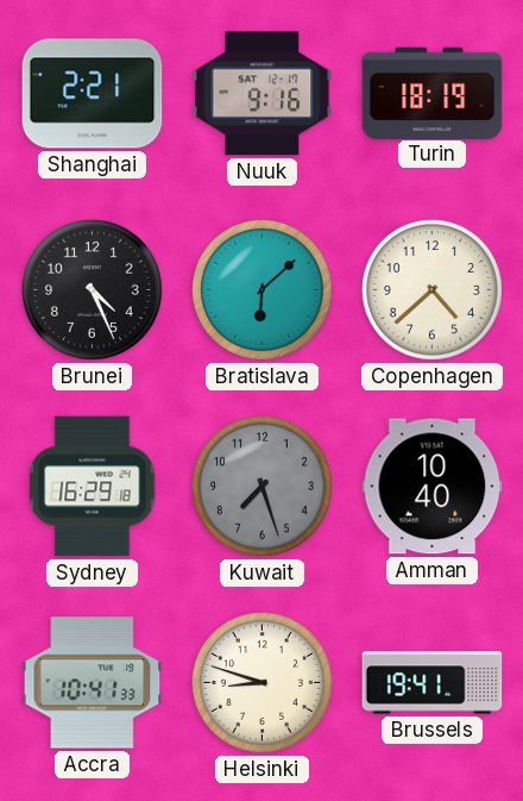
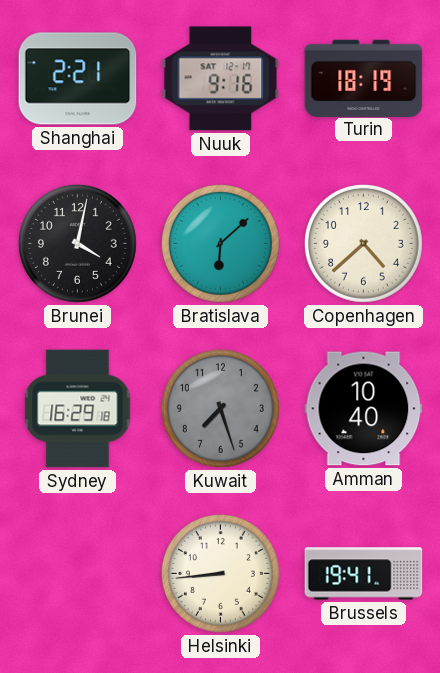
Brunei: 4:26 -> 4:02 (77, 243)
Accra: 10:41 -> none (93, 683)
Helsinki: 8:48 -> 8:44 (220, 573)
